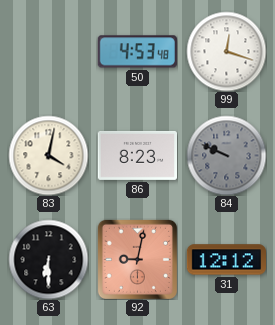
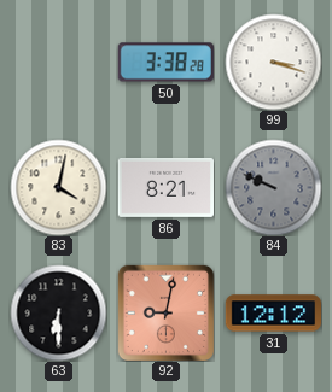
50: 4:53 -> 3:38 (165, 63)
99: 12:18 -> 3:18 (273, 62)
86: 8:23 -> 8:21 (165, 187)
